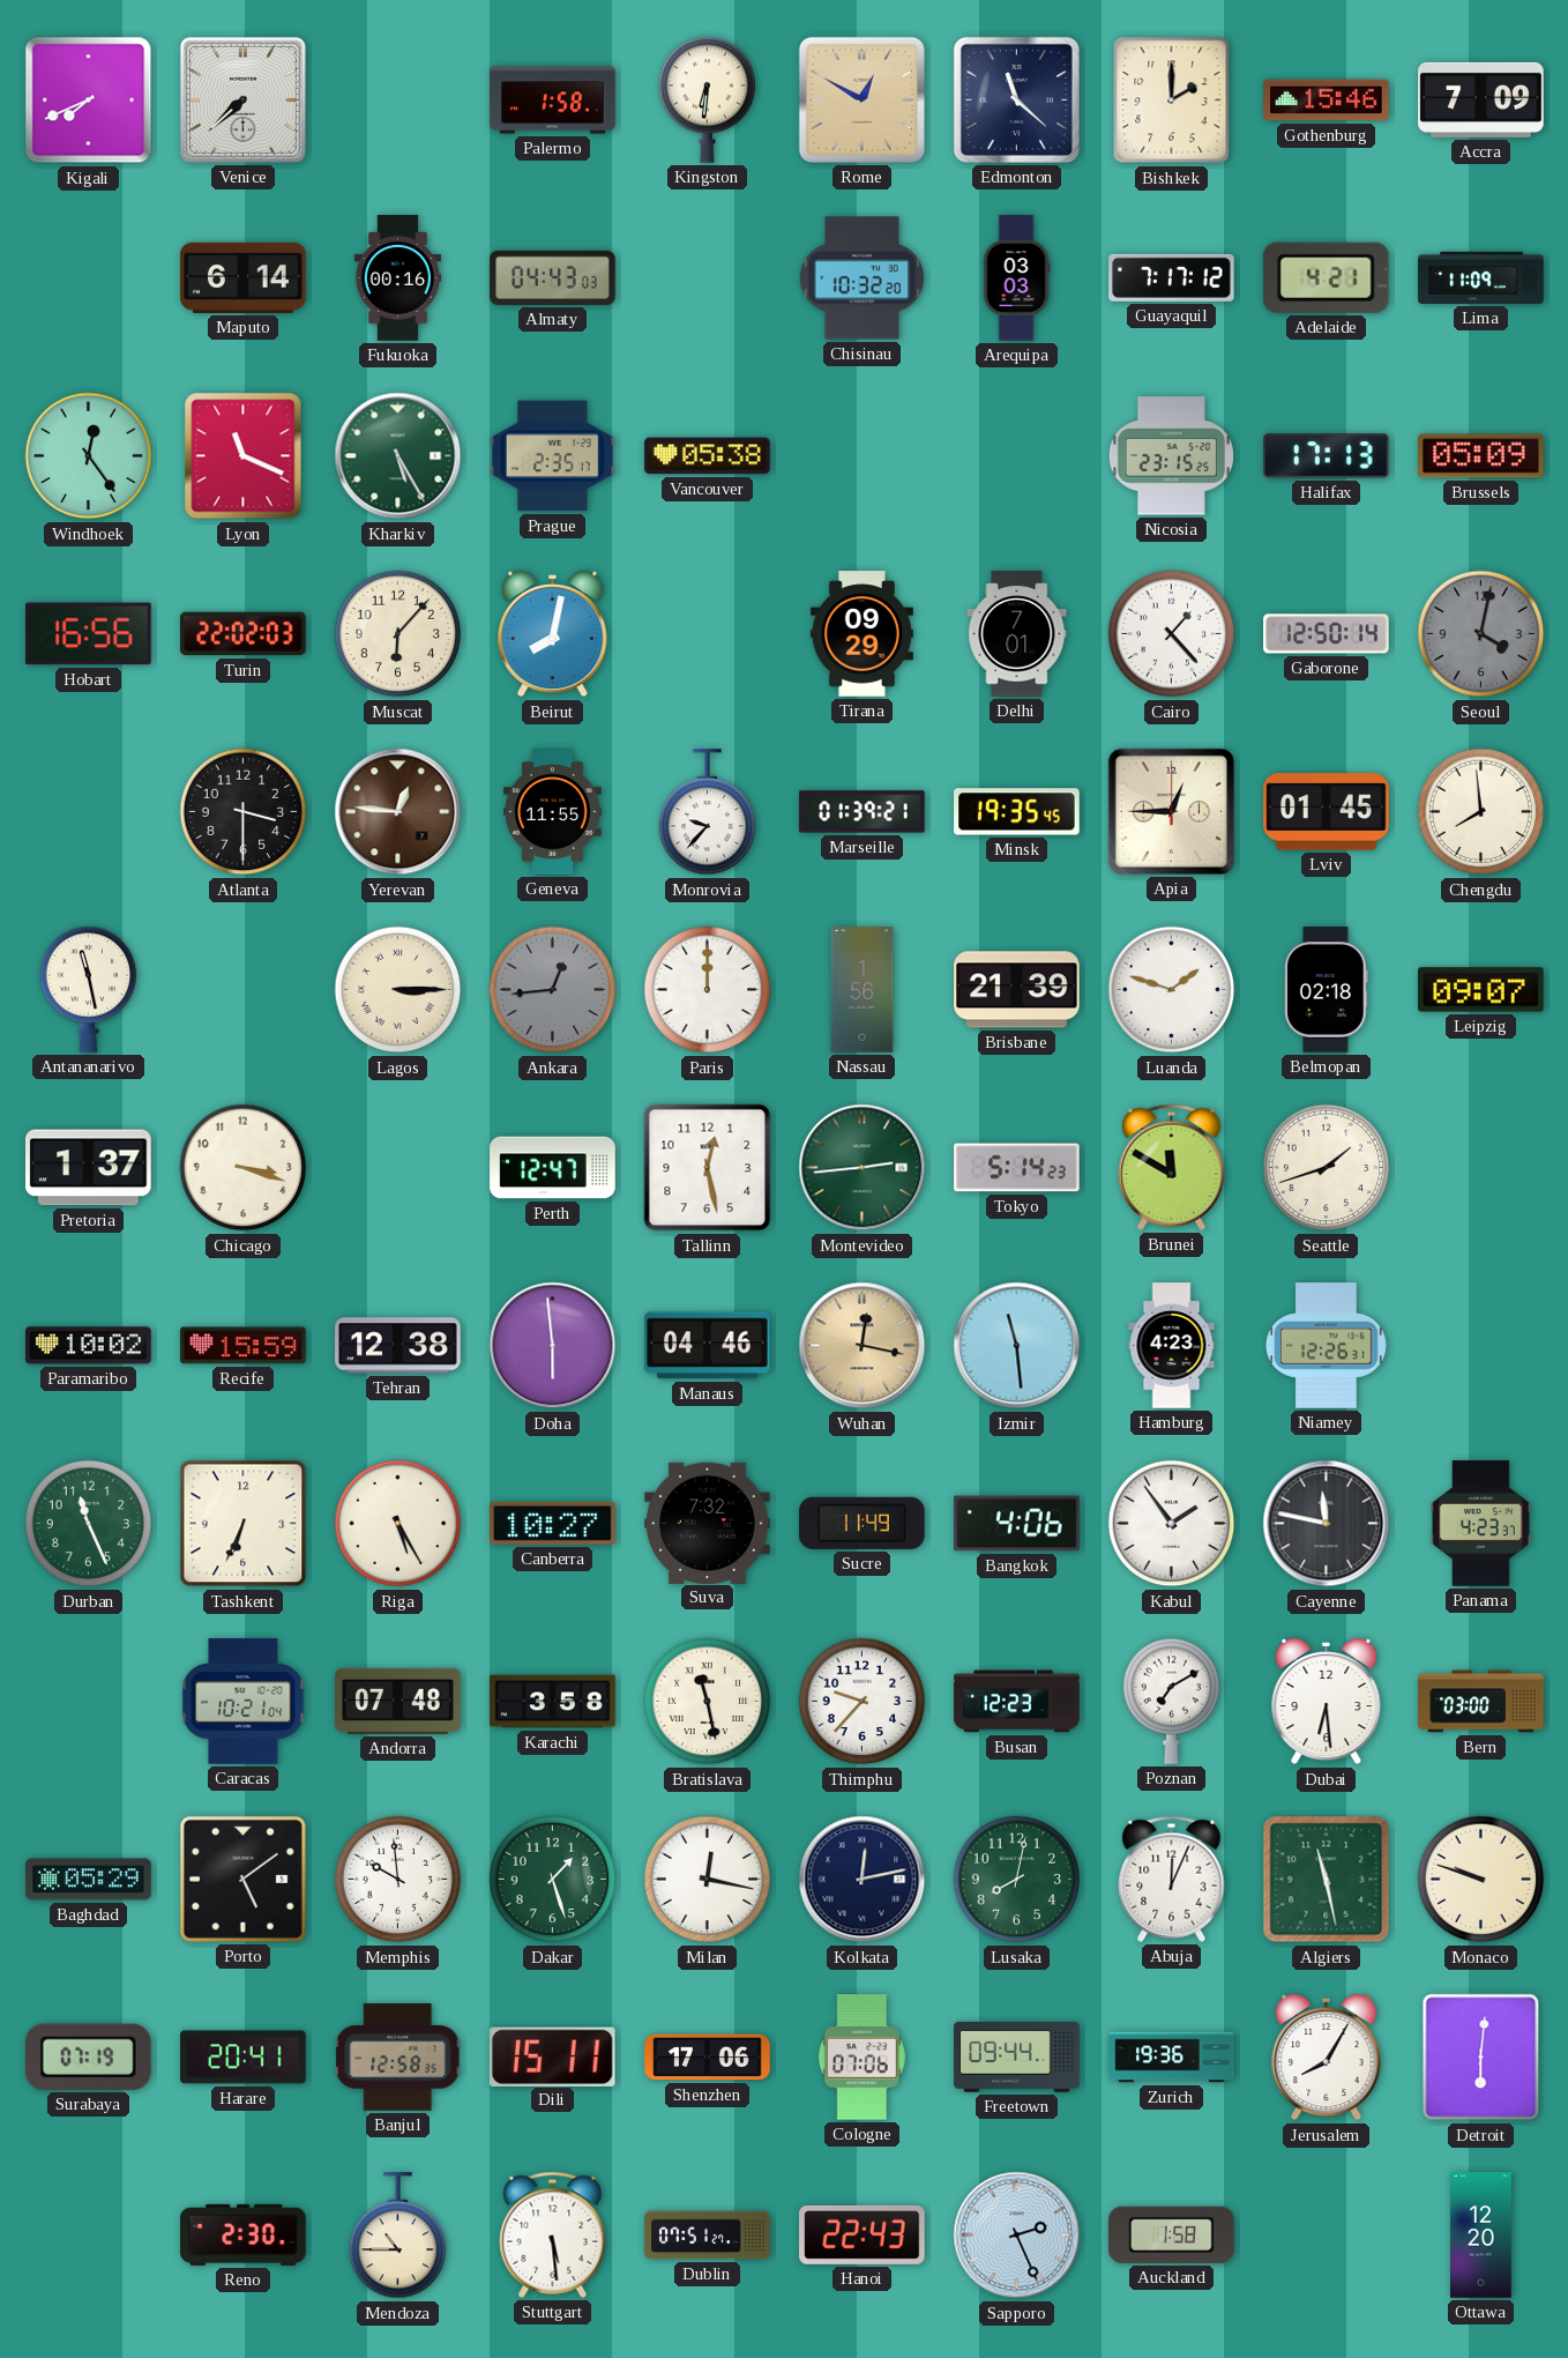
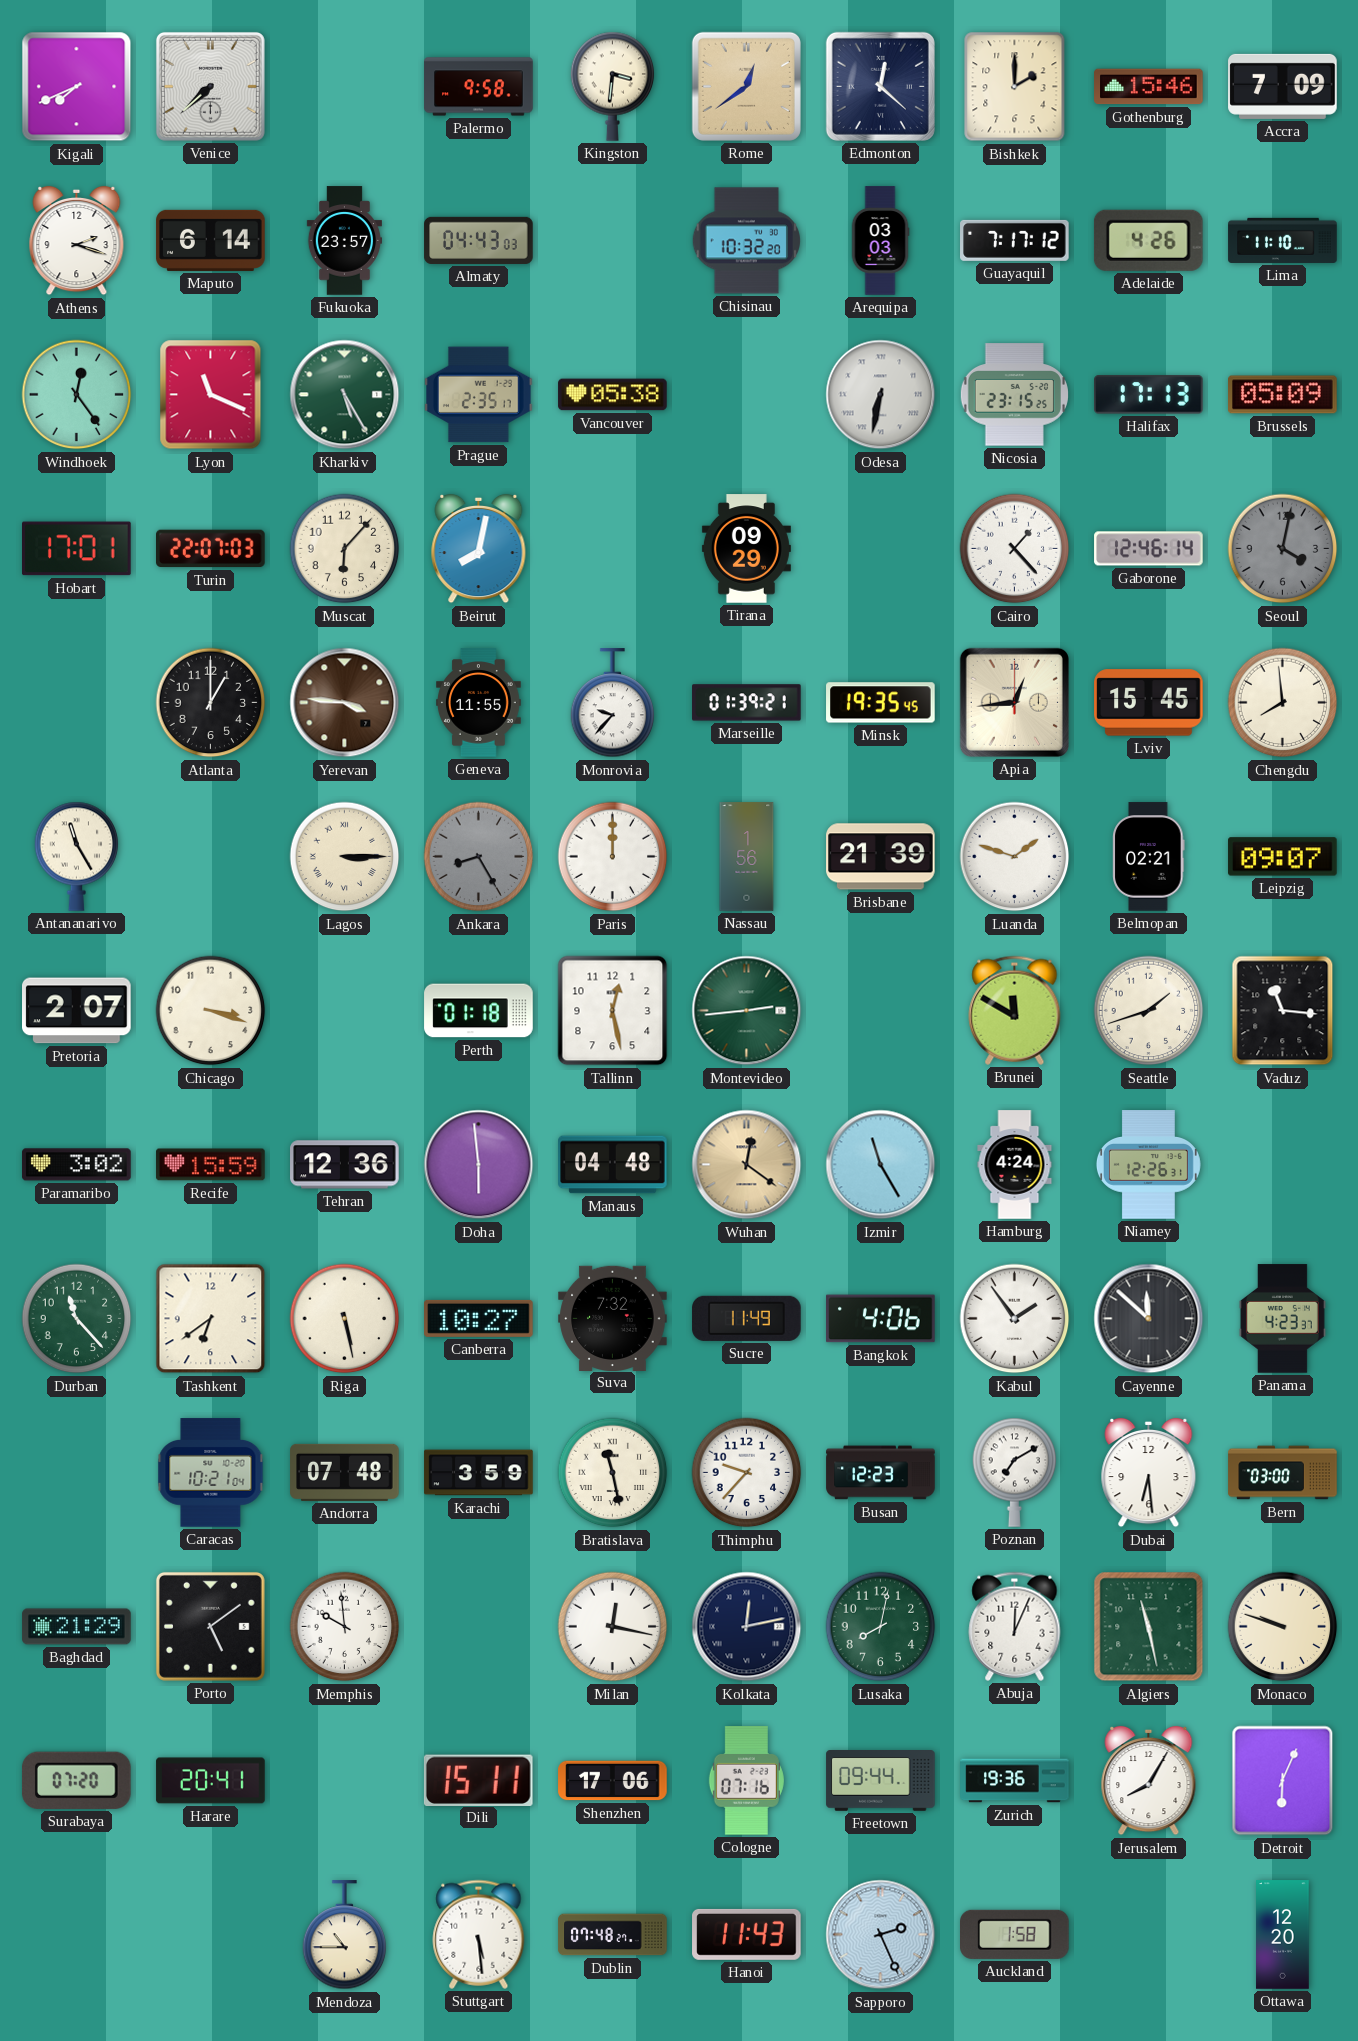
Palermo: 1:58 -> 9:58 (479, 87)
Kingston: 6:31 -> 3:31 (613, 86)
Rome: 12:50 -> 12:39 (746, 86)
Edmonton: 11:22 -> 12:22 (880, 86)
Athens: none -> 2:18 (77, 241)
Fukuoka: 00:16 -> 23:57 (344, 241)
Adelaide: 4:21 -> 4:26 (1148, 240)
Lima: 11:09 -> 11:10 (1283, 240)
Odesa: none -> 6:32 (881, 395)
Hobart: 16:56 -> 17:01 (77, 549)
Turin: 22:02 -> 22:07 (211, 549)
Delhi: 7:01 -> none (1017, 634)
Gaborone: 12:50 -> 12:46 (1149, 549)
Atlanta: 3:30 -> 1:00 (211, 703)
Yerevan: 12:46 -> 3:46 (345, 703)
Apia: 12:45 -> 12:44 (1014, 702)
Lviv: 01:45 -> 15:45 (1149, 703)
Antananarivo: 11:28 -> 11:25 (77, 856)
Ankara: 12:44 -> 8:25 (479, 857)
Belmopan: 02:18 -> 02:21 (1149, 857)
Pretoria: 1:37 -> 2:07 (77, 1011)
Perth: 12:47 -> 01:18 (479, 1011)
Tokyo: 5:14 -> none (1017, 1168)
Vaduz: none -> 11:16 (1283, 1011)
Paramaribo: 10:02 -> 3:02 (77, 1165)
Tehran: 12:38 -> 12:36 (345, 1165)
Manaus: 04:46 -> 04:48 (613, 1165)
Wuhan: 12:17 -> 12:21 (747, 1165)
Izmir: 11:29 -> 11:25 (881, 1165)
Hamburg: 4:23 -> 4:24 (1015, 1165)
Durban: 11:26 -> 11:23 (77, 1319)
Tashkent: 6:34 -> 6:39 (211, 1319)
Riga: 5:25 -> 5:28 (345, 1319)
Cayenne: 11:47 -> 11:52 (1149, 1319)
Karachi: 3:58 -> 3:59 (479, 1473)
Baghdad: 05:29 -> 21:29 (77, 1627)
Dakar: 1:27 -> none (553, 1880)
Surabaya: 07:19 -> 07:20 (76, 1780)
Banjul: 12:58 -> none (398, 2058)
Cologne: 07:06 -> 07:16 (746, 1781)
Detroit: 6:01 -> 6:04 (1283, 1781)
Reno: 2:30 -> none (244, 2234)
Dublin: 07:51 -> 07:48 (613, 1935)
Hanoi: 22:43 -> 11:43 (747, 1934)
